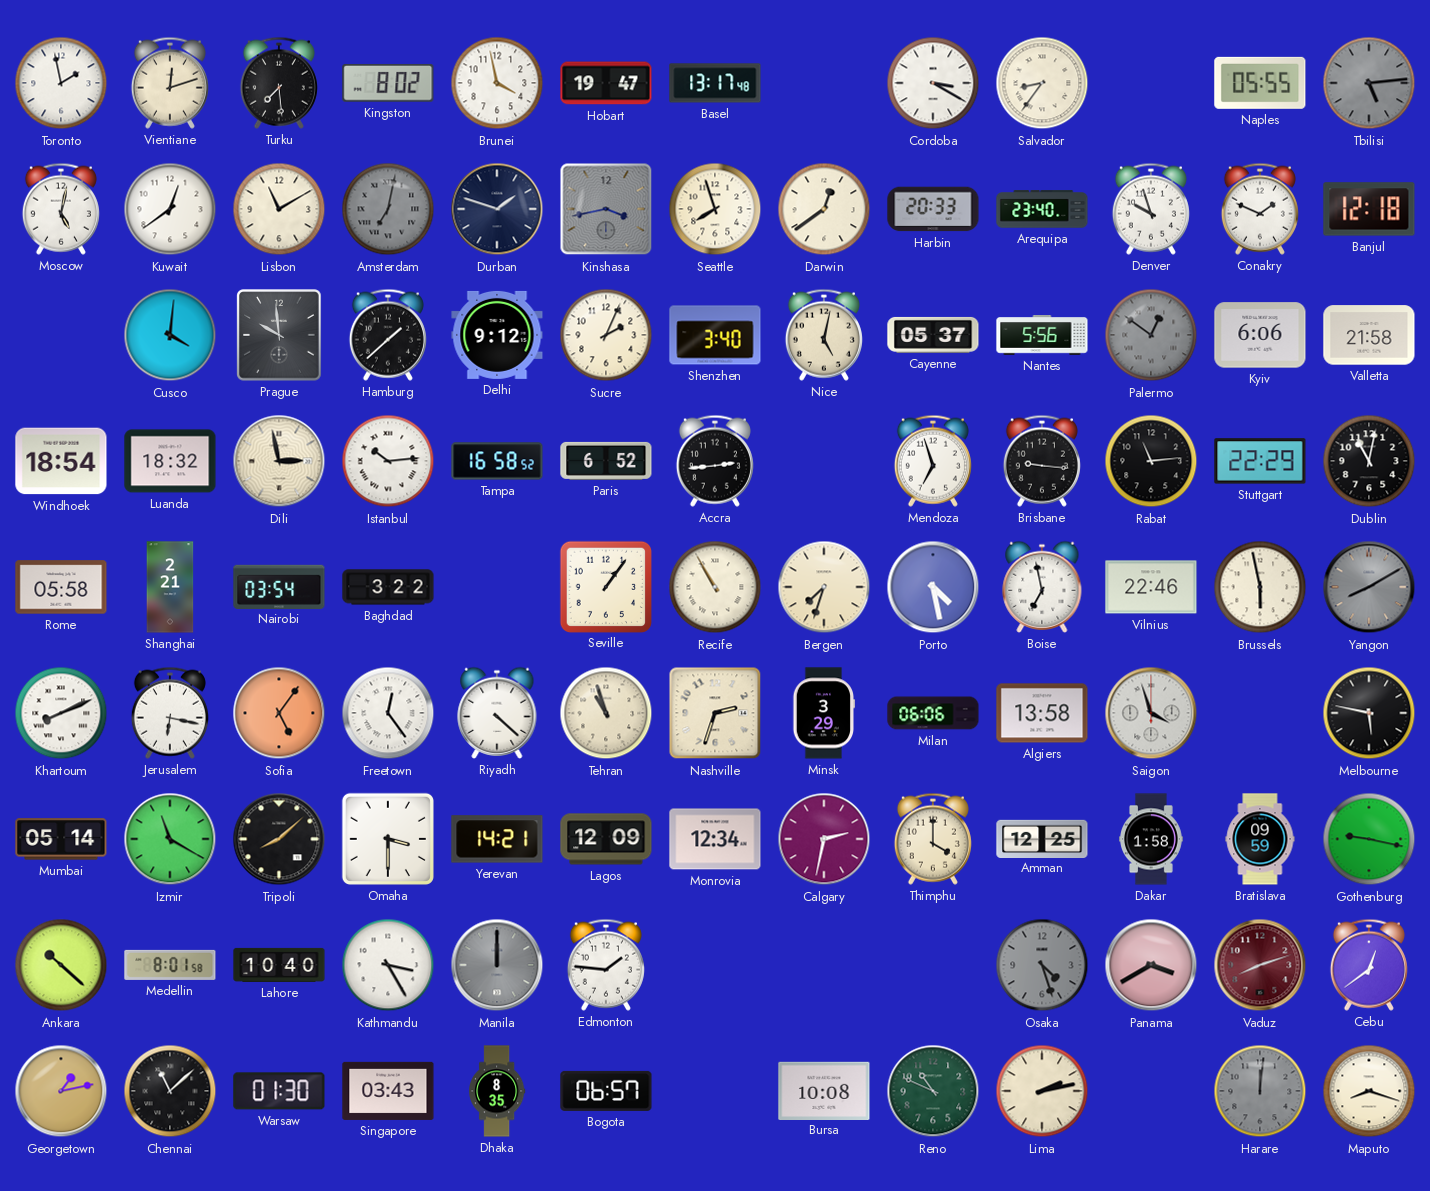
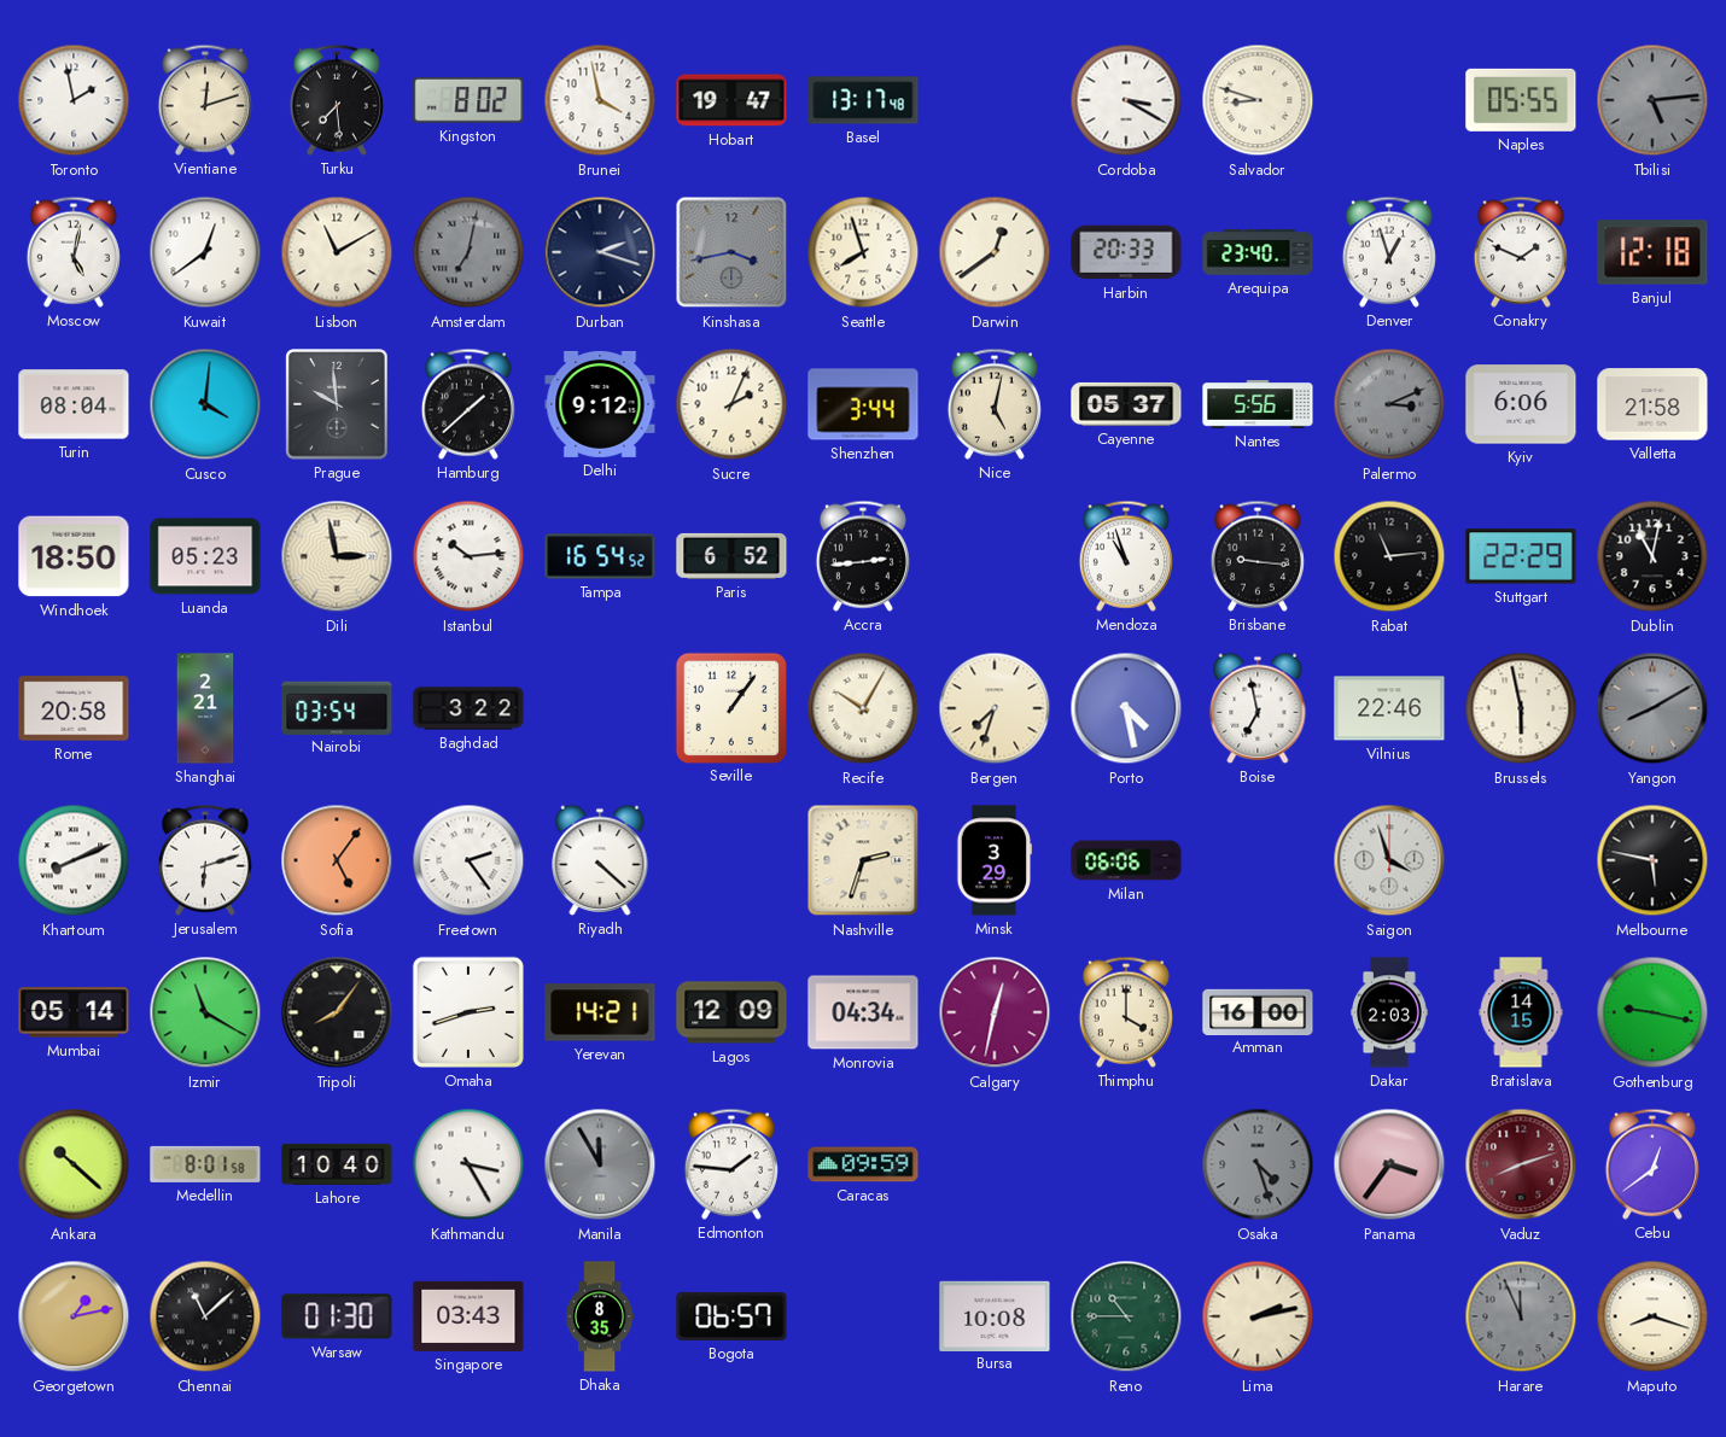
Salvador: 8:36 -> 8:48 (1258, 100)
Durban: 1:48 -> 2:18 (600, 252)
Denver: 9:57 -> 12:57 (1389, 252)
Turin: none -> 08:04 (74, 404)
Shenzhen: 3:40 -> 3:44 (863, 404)
Palermo: 12:51 -> 3:11 (1389, 404)
Windhoek: 18:54 -> 18:50 (74, 556)
Luanda: 18:32 -> 05:23 (205, 556)
Tampa: 16:58 -> 16:54 (600, 556)
Mendoza: 6:57 -> 10:57 (1126, 556)
Rome: 05:58 -> 20:58 (74, 708)
Recife: 10:55 -> 10:05 (863, 708)
Jerusalem: 6:17 -> 6:12 (205, 860)
Freetown: 12:24 -> 2:24 (468, 860)
Tehran: 10:57 -> none (606, 713)
Algiers: 13:58 -> none (1042, 713)
Tripoli: 8:08 -> 8:06 (337, 1012)
Omaha: 3:30 -> 2:42 (468, 1012)
Monrovia: 12:34 -> 04:34 (863, 1012)
Calgary: 2:32 -> 12:32 (995, 1012)
Amman: 12:25 -> 16:00 (1258, 1011)
Dakar: 1:58 -> 2:03 (1389, 1012)
Bratislava: 09:59 -> 14:15 (1521, 1012)
Manila: 12:00 -> 11:55 (600, 1164)
Caracas: none -> 09:59 (863, 1164)
Panama: 3:40 -> 3:36 (1389, 1164)
Reno: 10:49 -> 10:45 (1126, 1316)
Harare: 12:01 -> 11:56 (1521, 1316)
